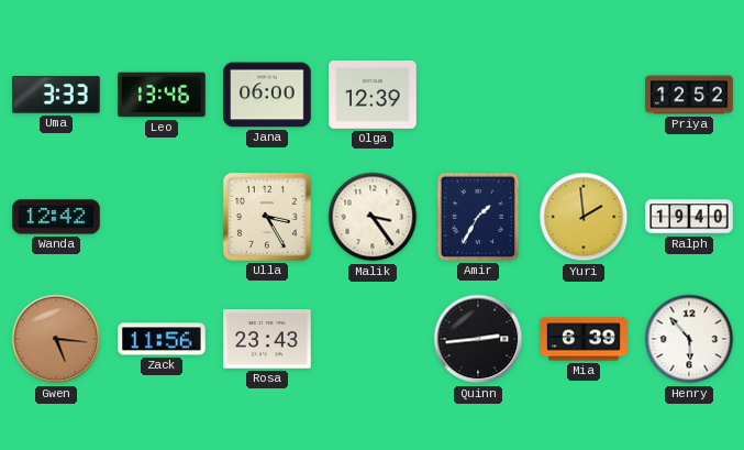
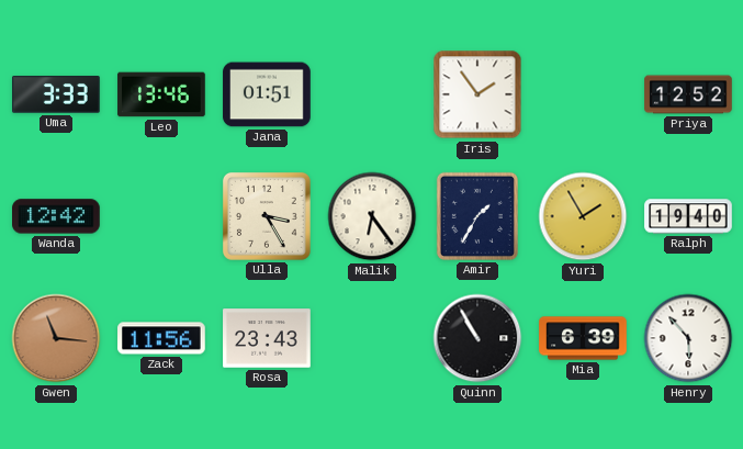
Jana: 06:00 -> 01:51 (267, 94)
Olga: 12:39 -> none (373, 96)
Iris: none -> 1:54 (477, 94)
Malik: 3:24 -> 6:24 (372, 216)
Yuri: 1:59 -> 1:55 (583, 216)
Gwen: 5:16 -> 11:16 (56, 338)
Quinn: 2:44 -> 10:55 (477, 338)
